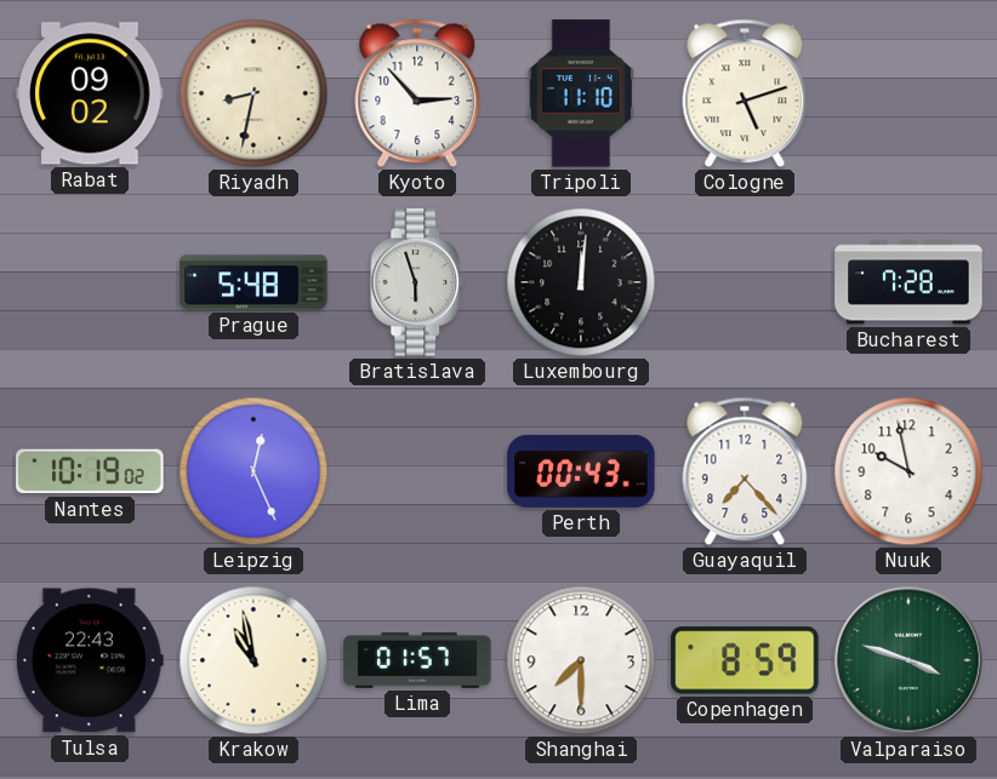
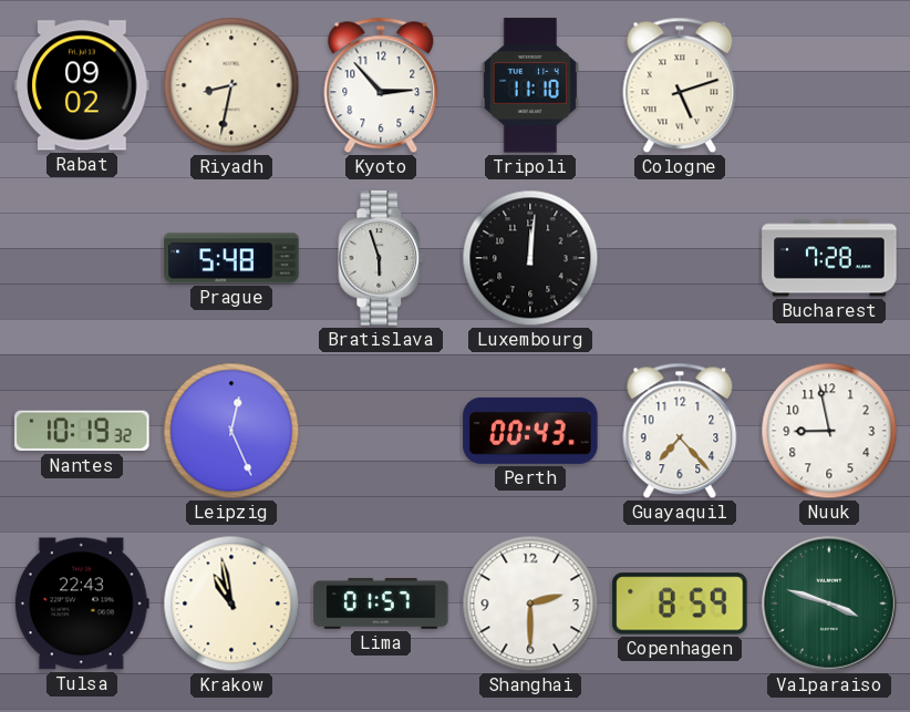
Nantes: 10:19:02 -> 10:19:32 (82, 431)
Nuuk: 9:58 -> 8:58 (829, 431)
Shanghai: 7:30 -> 2:30 (530, 603)
